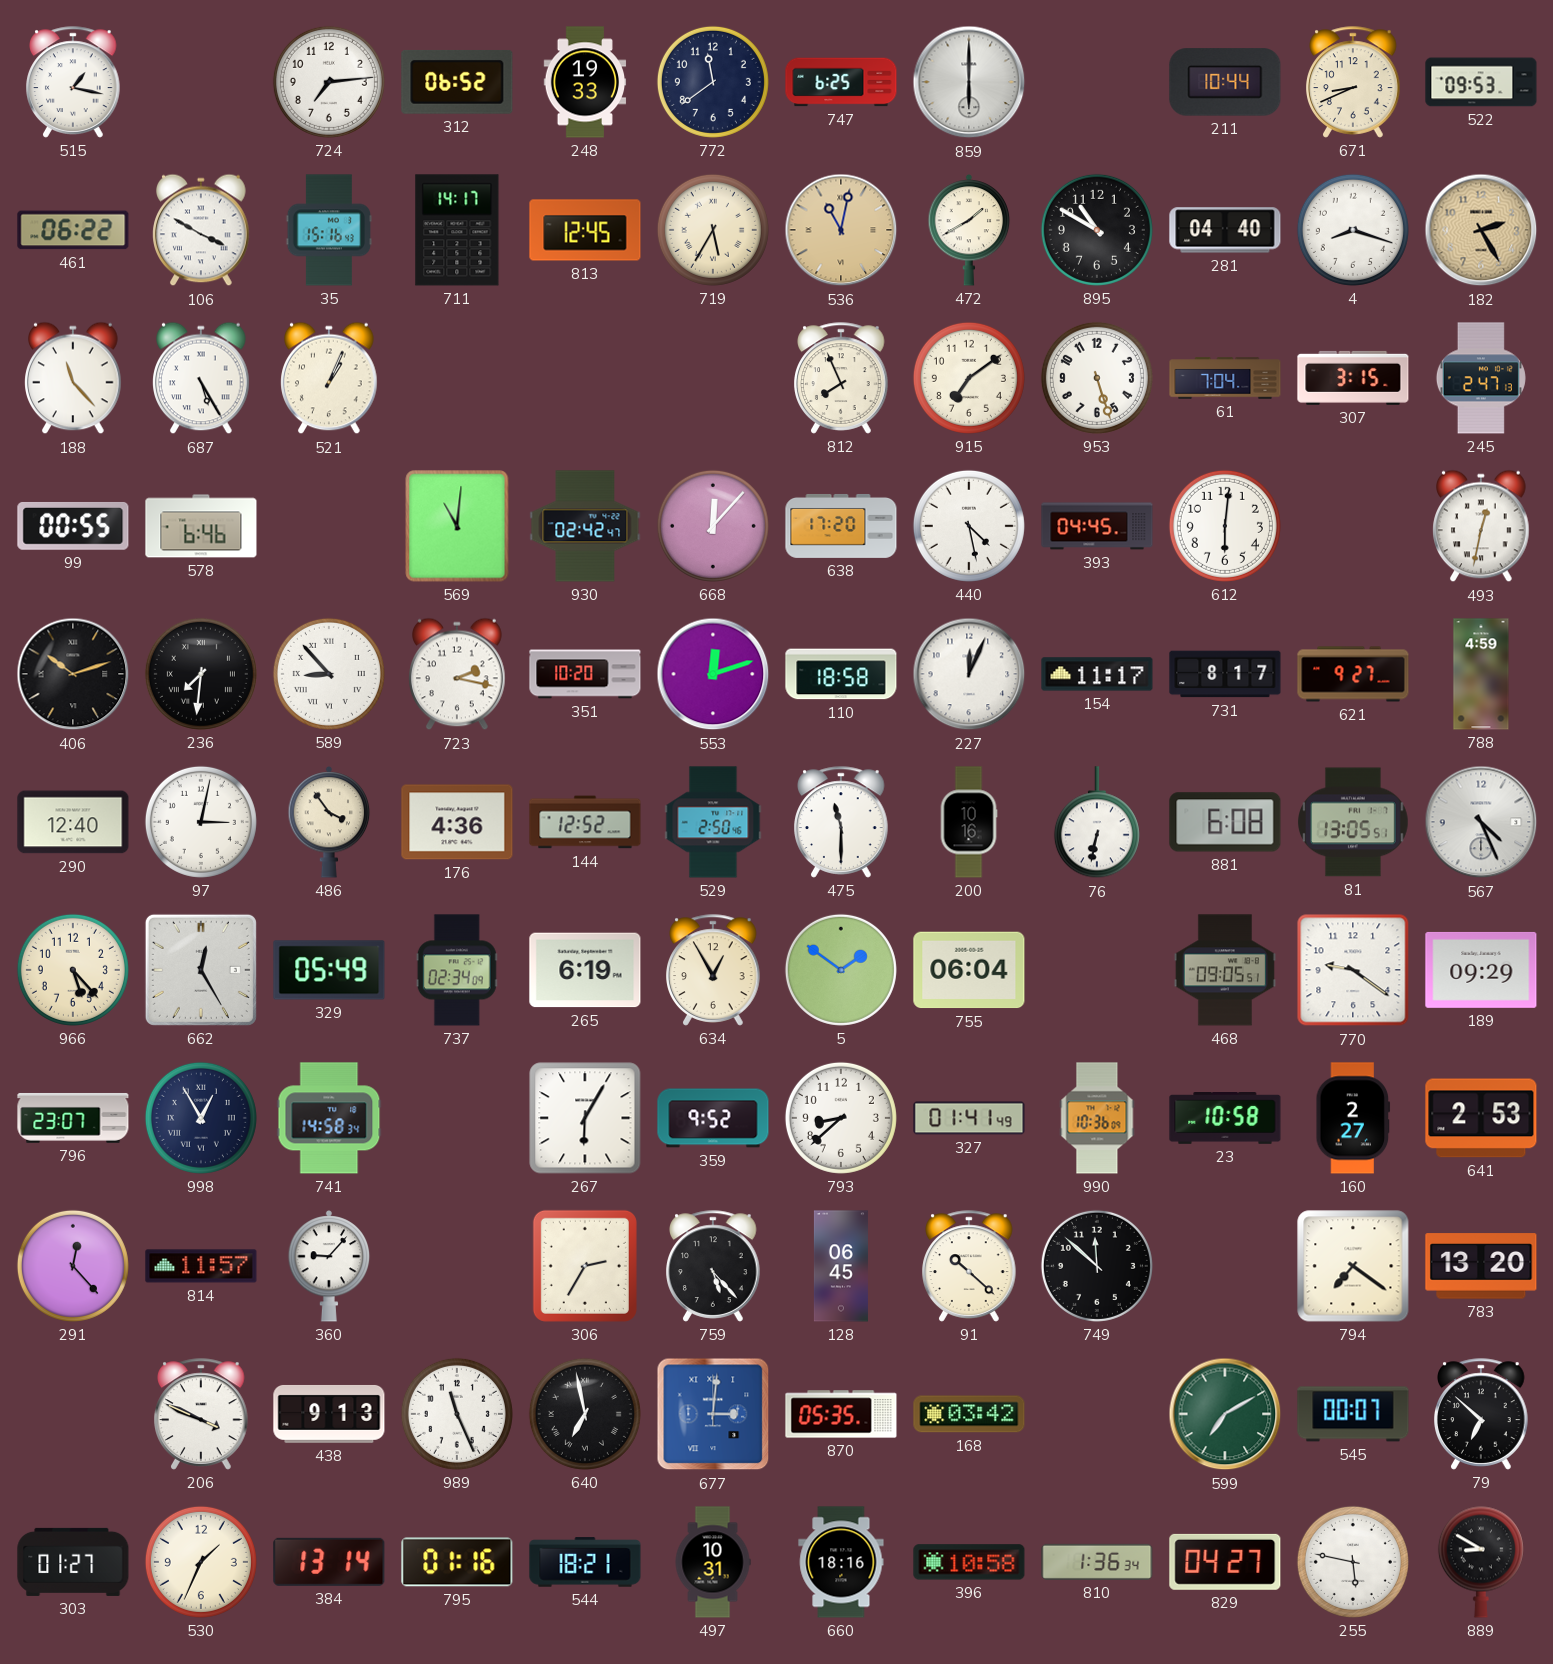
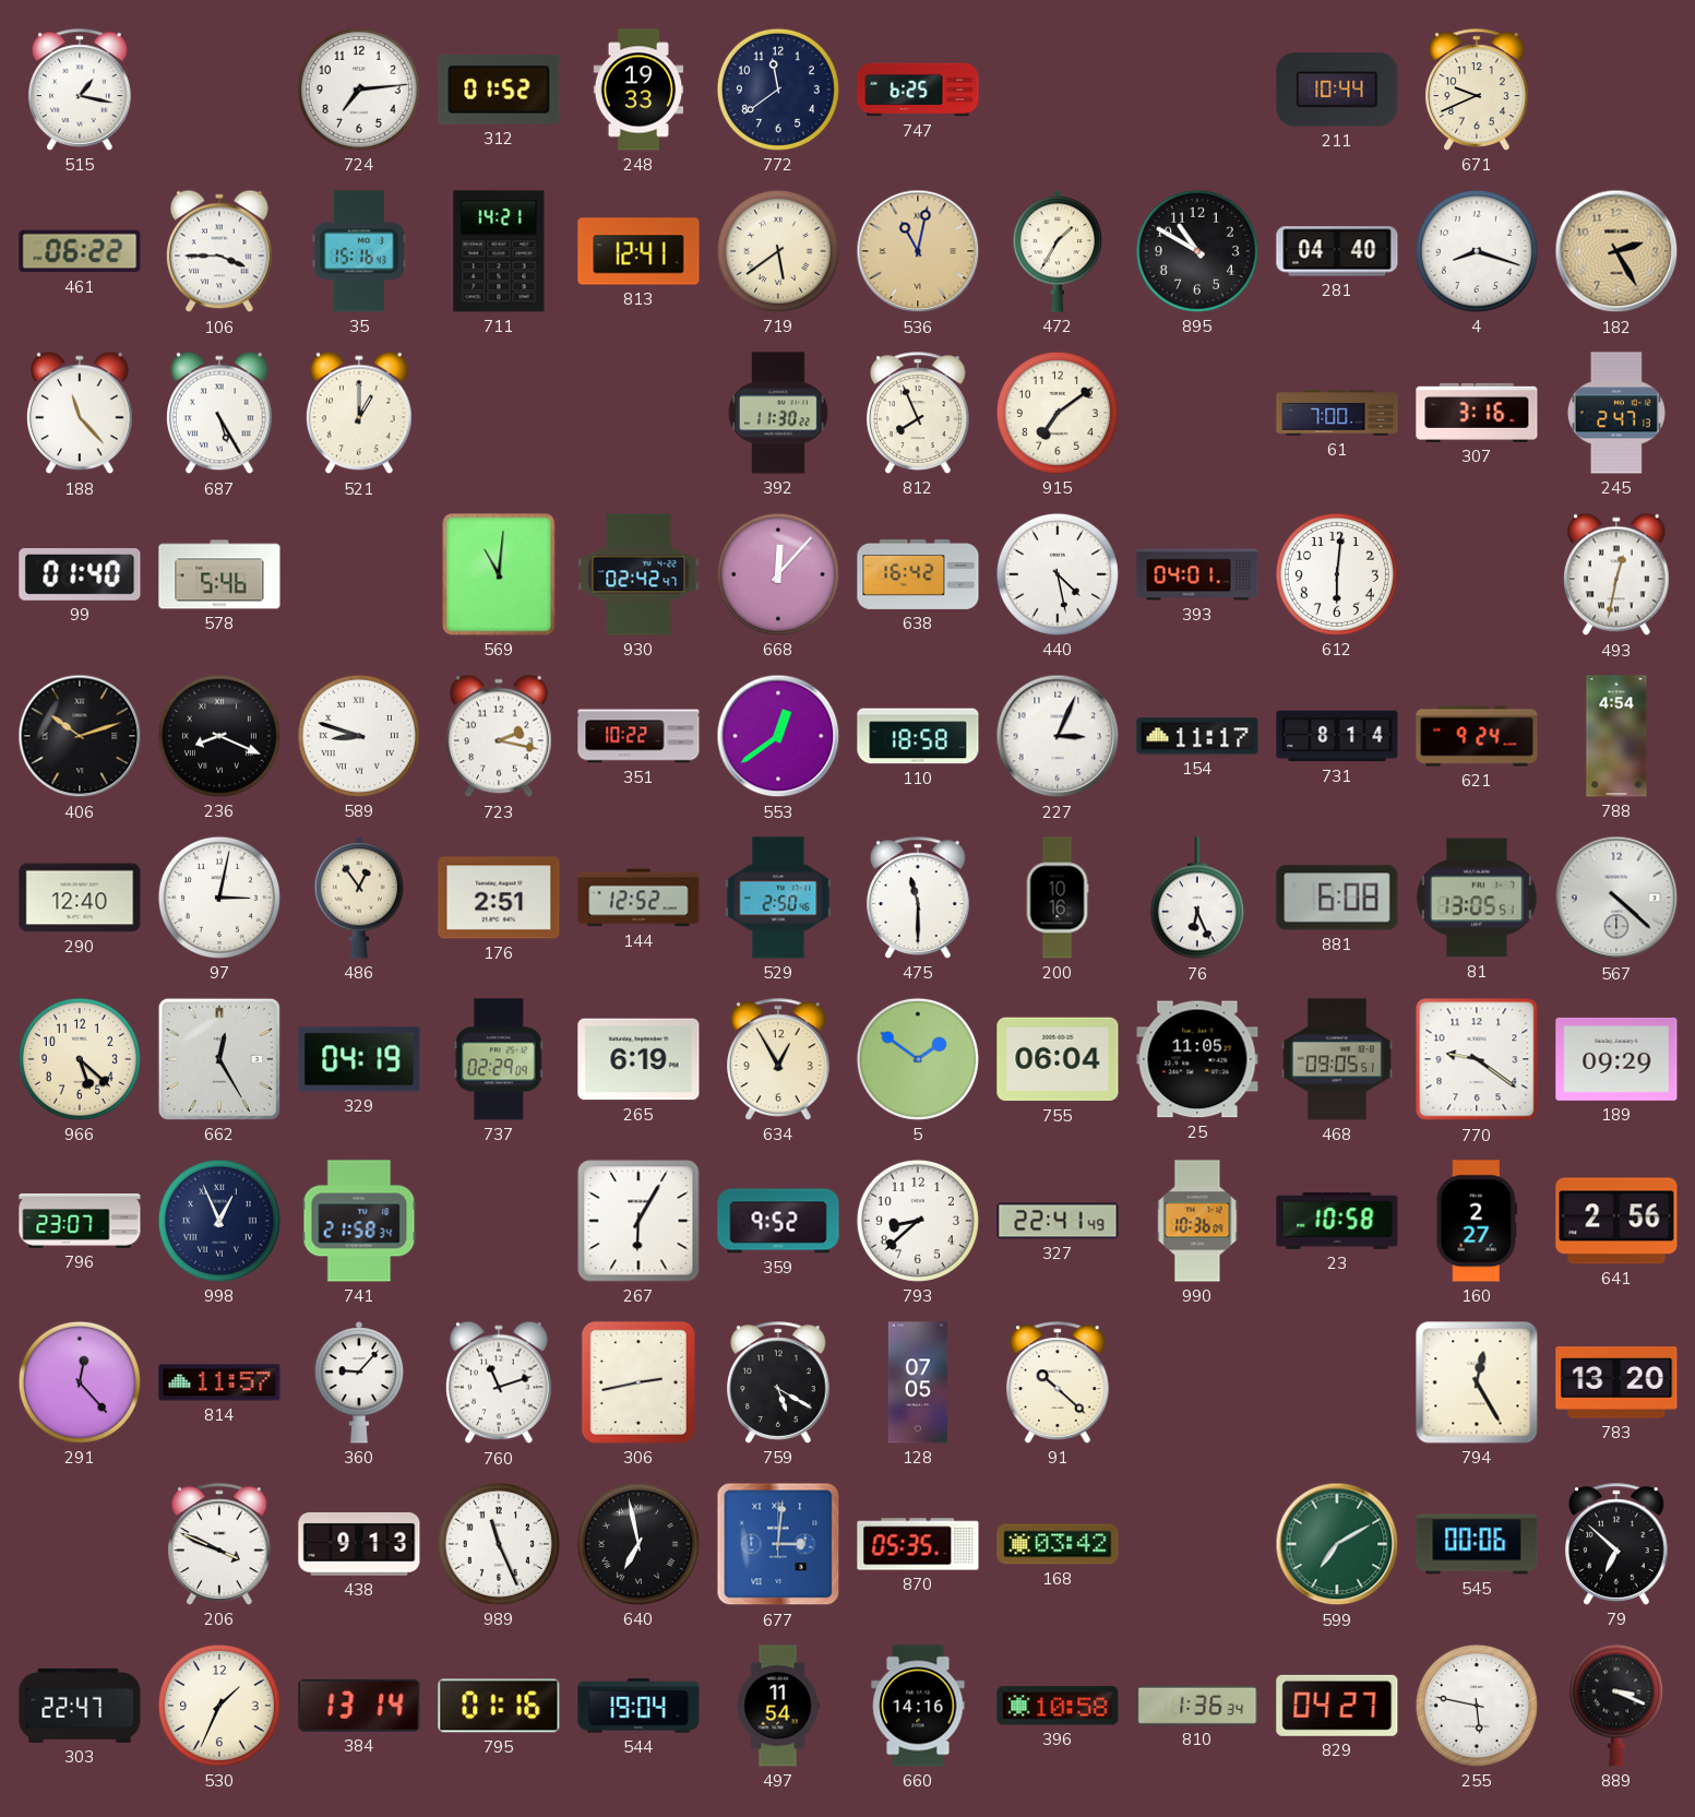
312: 06:52 -> 01:52 (499, 90)
859: 6:00 -> none (969, 82)
671: 8:41 -> 9:41 (1477, 90)
522: 09:53 -> none (1481, 82)
106: 3:50 -> 3:45 (219, 251)
711: 14:17 -> 14:21 (499, 251)
813: 12:45 -> 12:41 (638, 251)
719: 5:35 -> 5:39 (778, 251)
472: 1:40 -> 1:35 (1058, 252)
521: 1:04 -> 1:00 (359, 413)
392: none -> 11:30 (778, 413)
953: 5:27 -> none (1097, 378)
61: 7:04 -> 7:00 (1337, 413)
307: 3:15 -> 3:16 (1477, 413)
99: 00:55 -> 01:40 (80, 574)
578: 6:46 -> 5:46 (219, 574)
638: 17:20 -> 16:42 (918, 574)
393: 04:45 -> 04:01 (1197, 574)
236: 7:31 -> 8:19 (219, 736)
589: 8:53 -> 8:48 (359, 736)
351: 10:20 -> 10:22 (638, 736)
553: 12:12 -> 12:39 (778, 736)
227: 12:04 -> 3:04 (1058, 736)
731: 8:17 -> 8:14 (1337, 736)
621: 9:27 -> 9:24 (1477, 736)
788: 4:59 -> 4:54 (1616, 736)
486: 3:54 -> 12:54 (359, 899)
176: 4:36 -> 2:51 (499, 898)
76: 6:32 -> 6:26 (1197, 899)
567: 4:26 -> 4:22 (1616, 898)
966: 5:23 -> 5:22 (80, 1059)
329: 05:49 -> 04:19 (359, 1059)
737: 02:34 -> 02:29 (499, 1059)
25: none -> 11:05 (1197, 1059)
998: 12:55 -> 12:56 (219, 1221)
741: 14:58 -> 21:58 (359, 1221)
327: 01:41 -> 22:41 (1058, 1221)
641: 2:53 -> 2:56 (1616, 1221)
760: none -> 11:12 (499, 1382)
306: 2:35 -> 2:43 (638, 1382)
759: 5:23 -> 5:20 (778, 1382)
128: 06:45 -> 07:05 (918, 1382)
749: 11:52 -> none (1097, 1266)
794: 7:21 -> 12:25 (1477, 1382)
545: 00:07 -> 00:06 (1477, 1544)
303: 01:27 -> 22:47 (80, 1706)
544: 18:21 -> 19:04 (638, 1706)
497: 10:31 -> 11:54 (778, 1706)
660: 18:16 -> 14:16 (918, 1706)
889: 8:50 -> 3:19 (1616, 1706)
